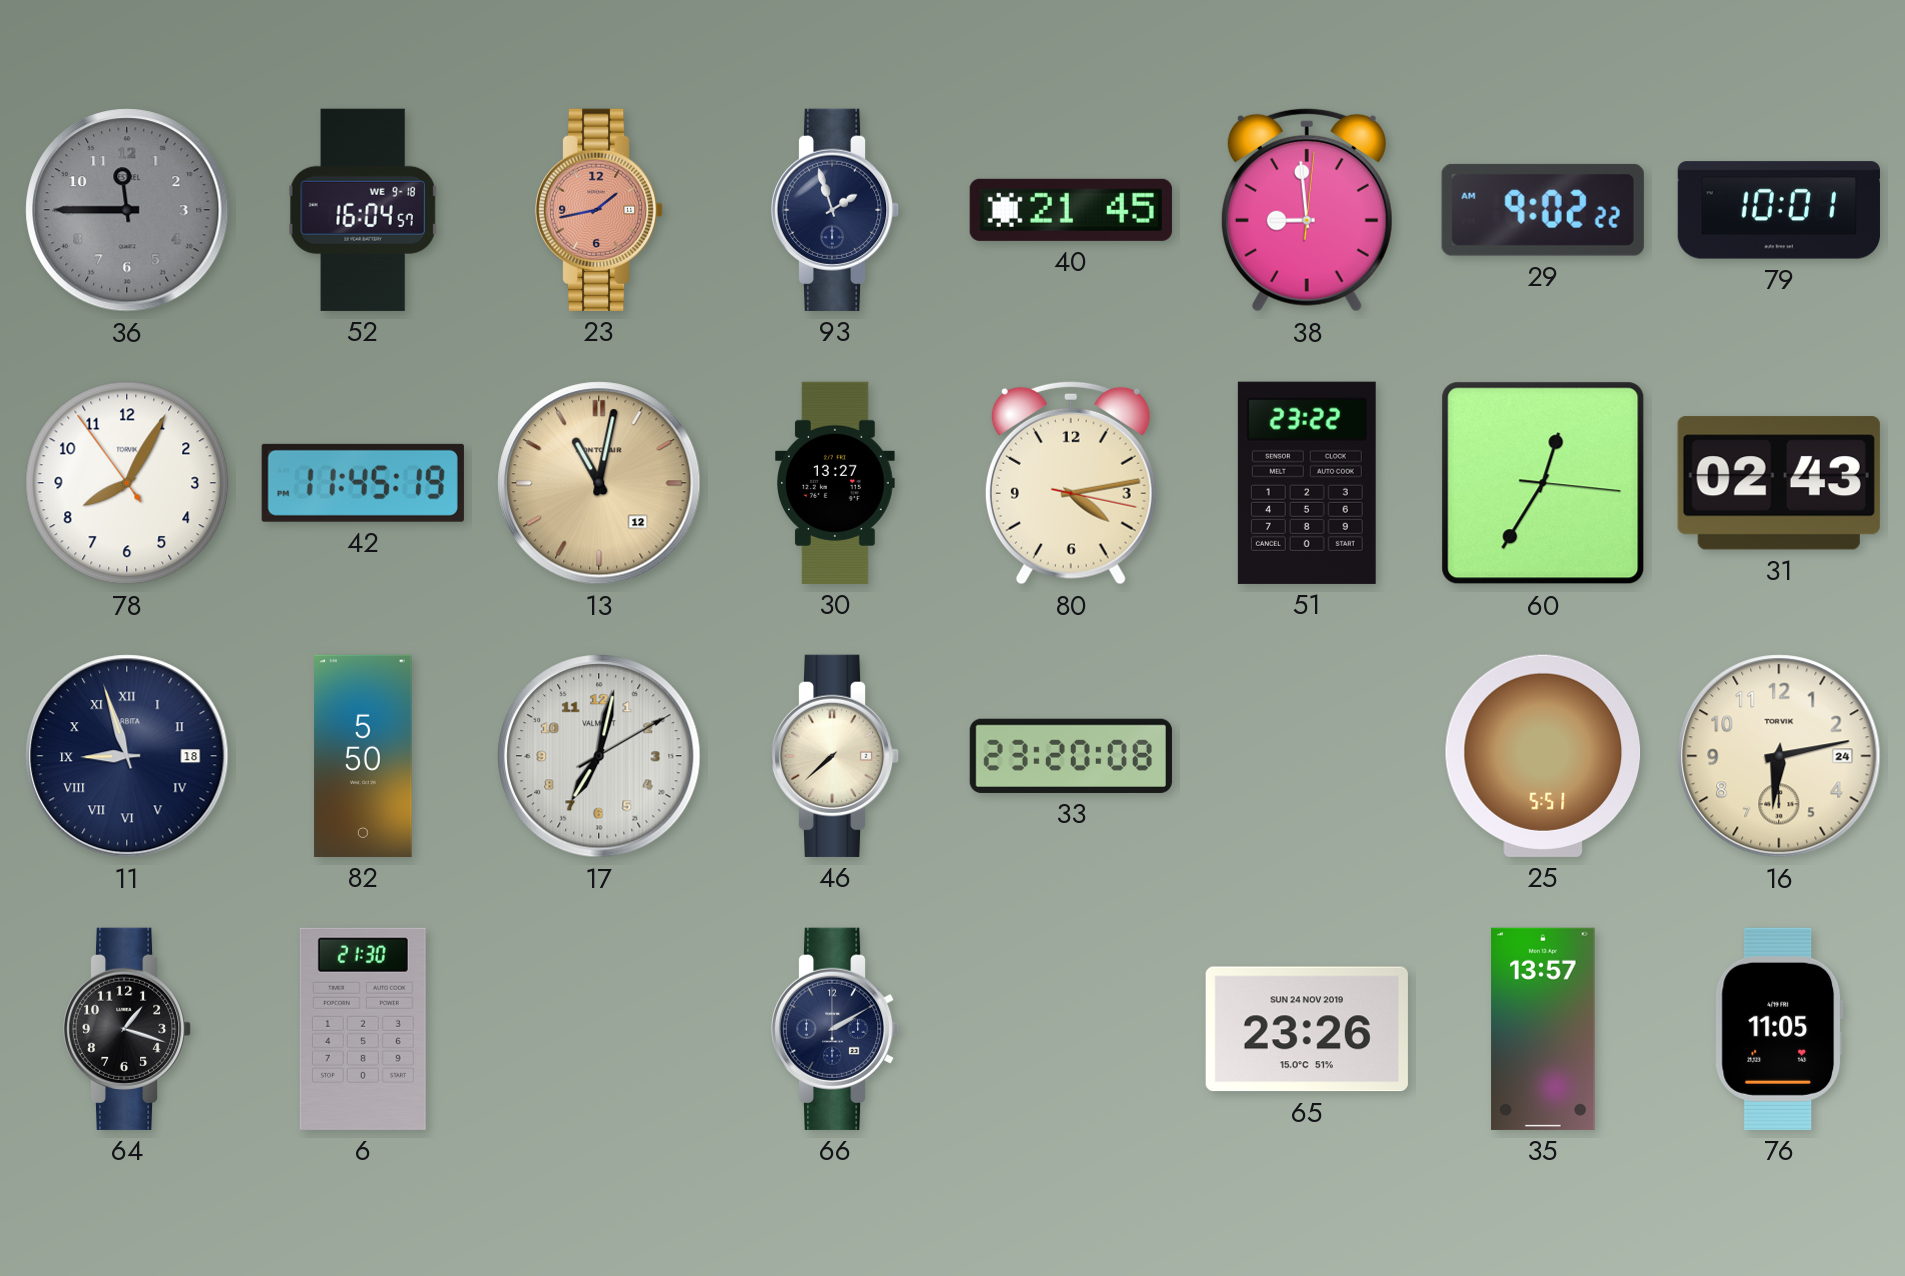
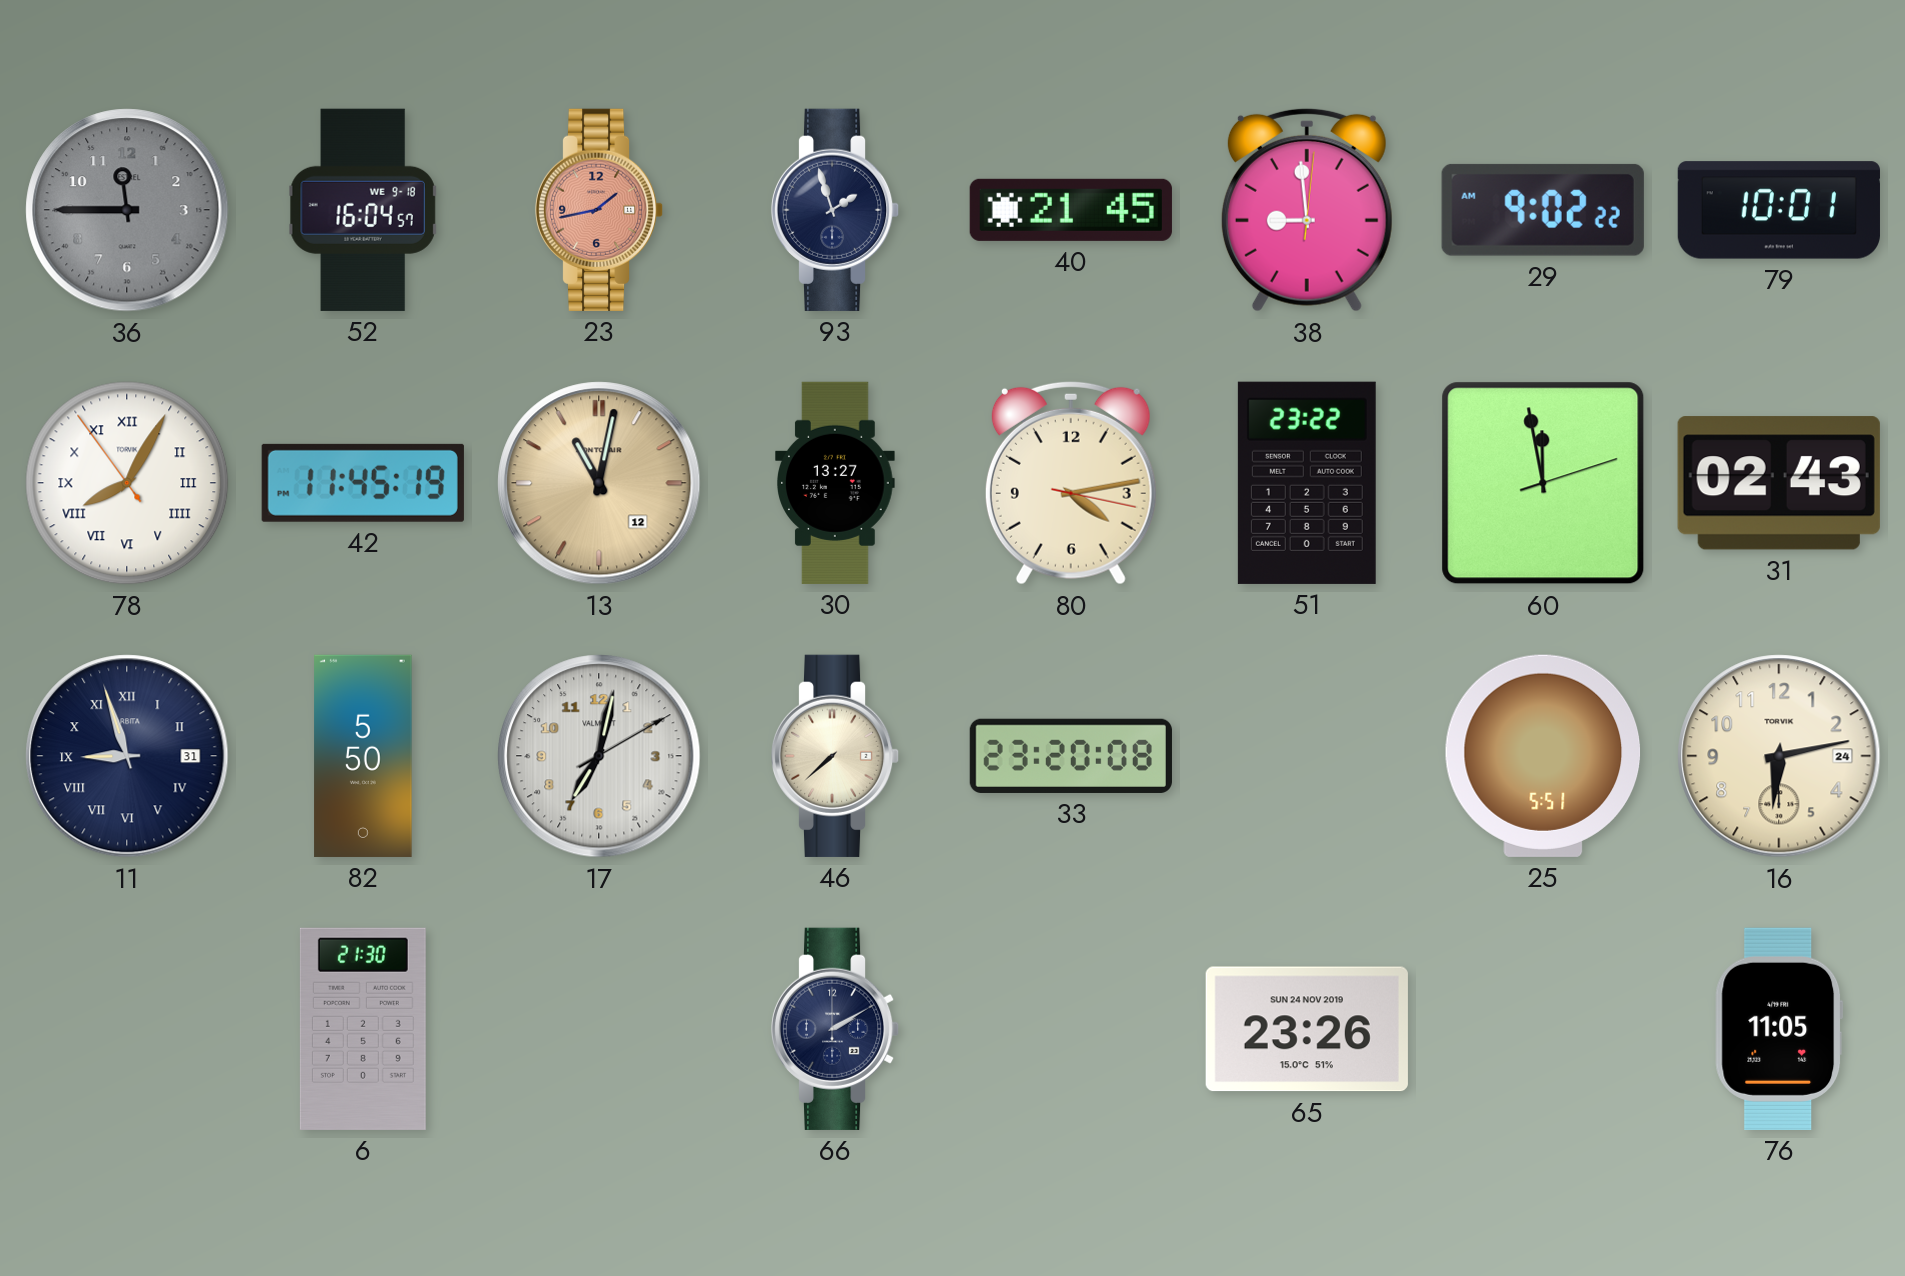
78 numerals: Arabic -> Roman (127, 483)
60: 12:35 -> 11:58 (1543, 483)
11 date: 18 -> 31 (127, 756)
64: 1:18 -> none (127, 1029)
35: 13:57 -> none (1543, 1029)
